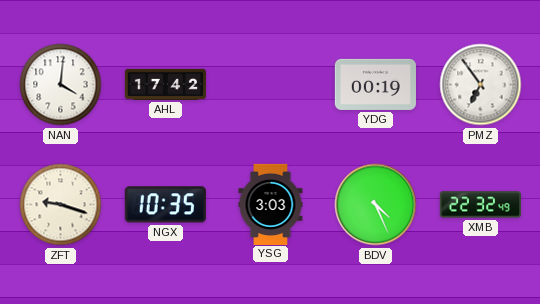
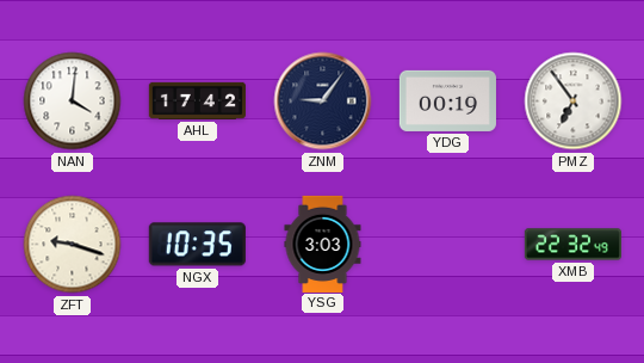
ZNM: none -> 9:06 (323, 101)
BDV: 4:26 -> none (376, 205)
